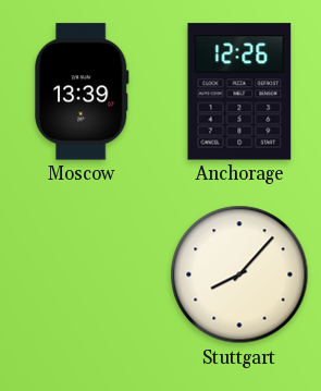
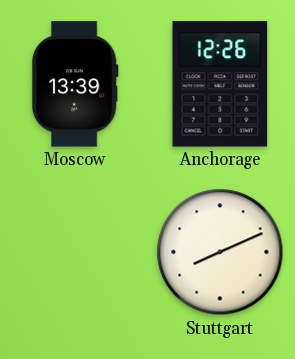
Stuttgart: 8:07 -> 8:11 (220, 252)
